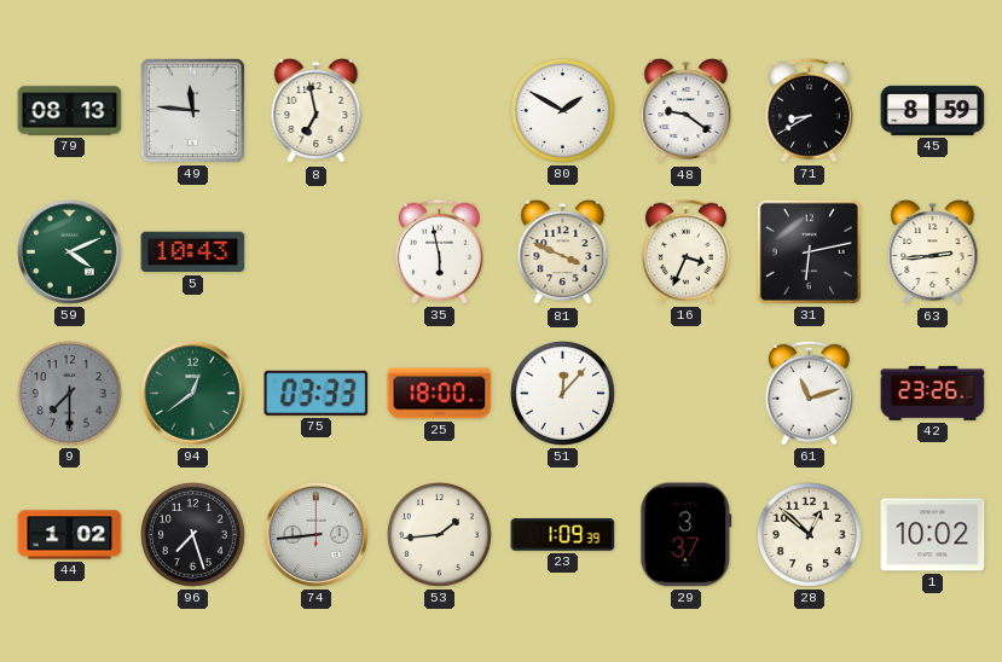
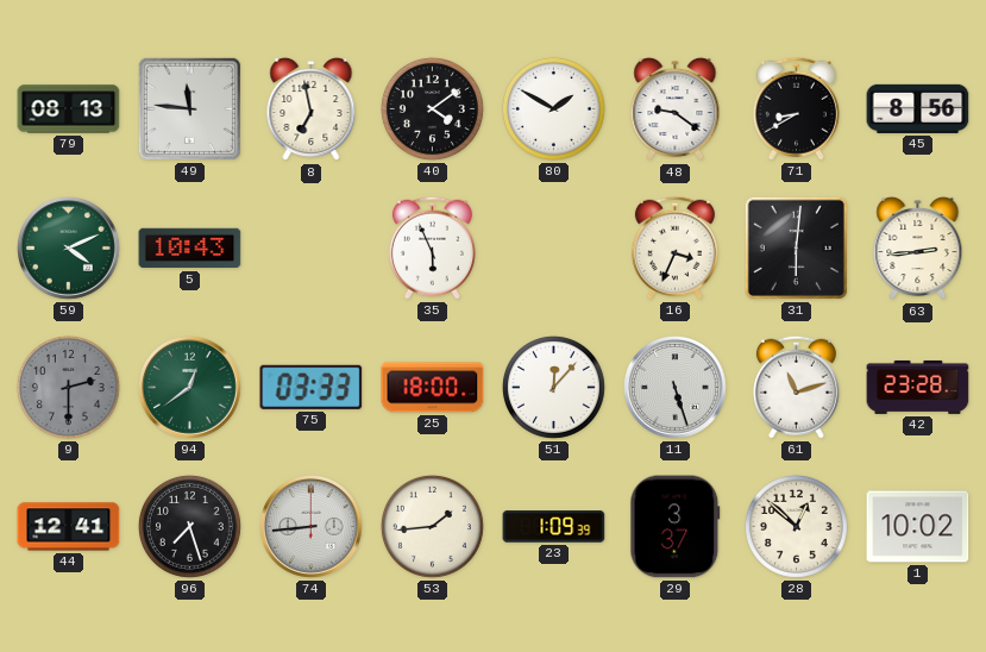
40: none -> 4:09 (432, 108)
45: 8:59 -> 8:56 (918, 108)
35: 5:58 -> 5:56 (432, 247)
81: 3:49 -> none (563, 252)
31: 6:13 -> 6:01 (796, 247)
9: 7:30 -> 2:30 (68, 387)
11: none -> 5:27 (676, 388)
42: 23:26 -> 23:28 (918, 387)
44: 1:02 -> 12:41 (69, 527)
